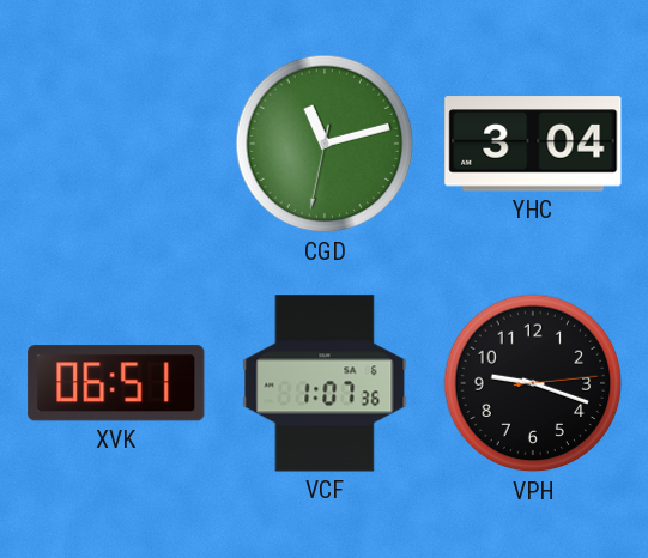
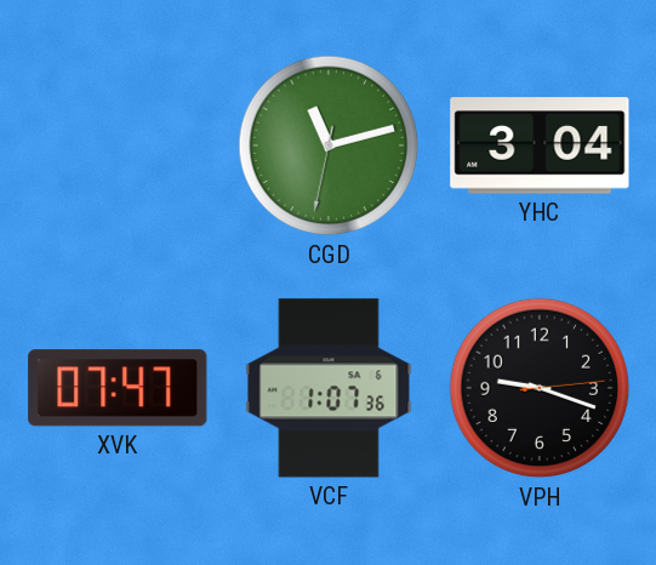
XVK: 06:51 -> 07:47 (118, 388)
